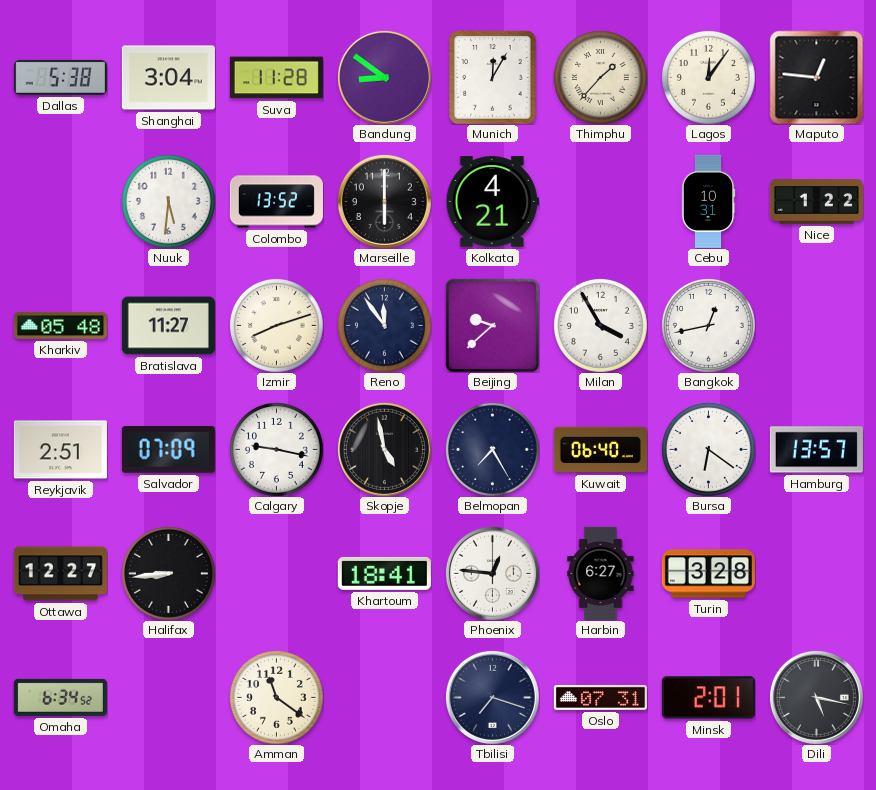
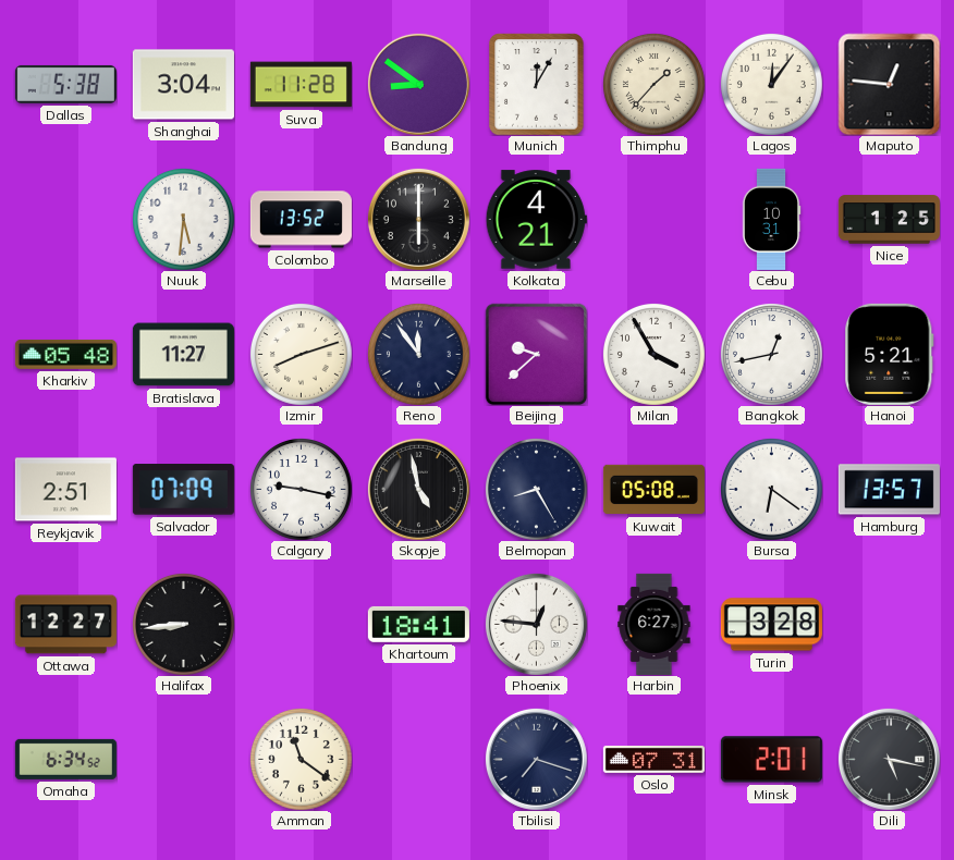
Nice: 1:22 -> 1:25 (889, 220)
Hanoi: none -> 5:21 (890, 354)
Belmopan: 7:25 -> 8:25 (536, 489)
Kuwait: 06:40 -> 05:08 (653, 490)
